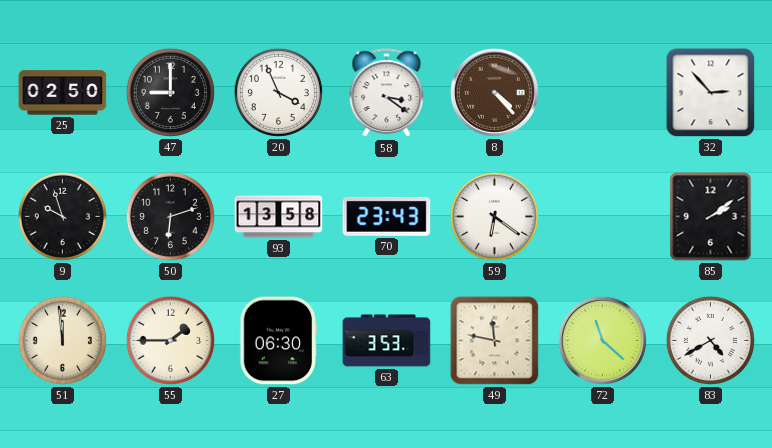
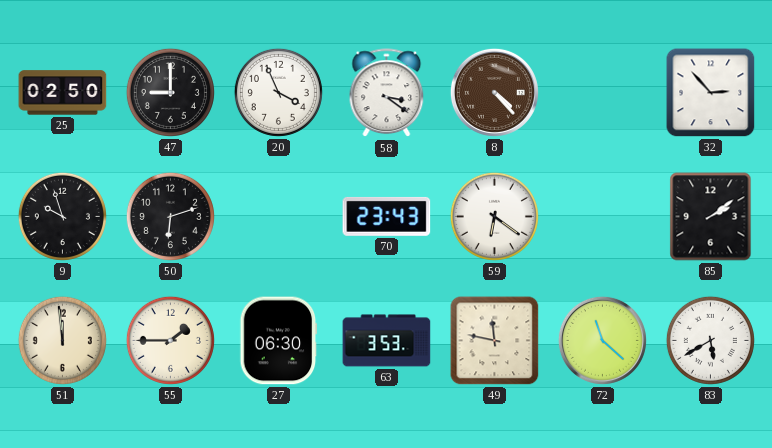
93: 13:58 -> none (279, 217)
83: 4:40 -> 5:40 (710, 340)
